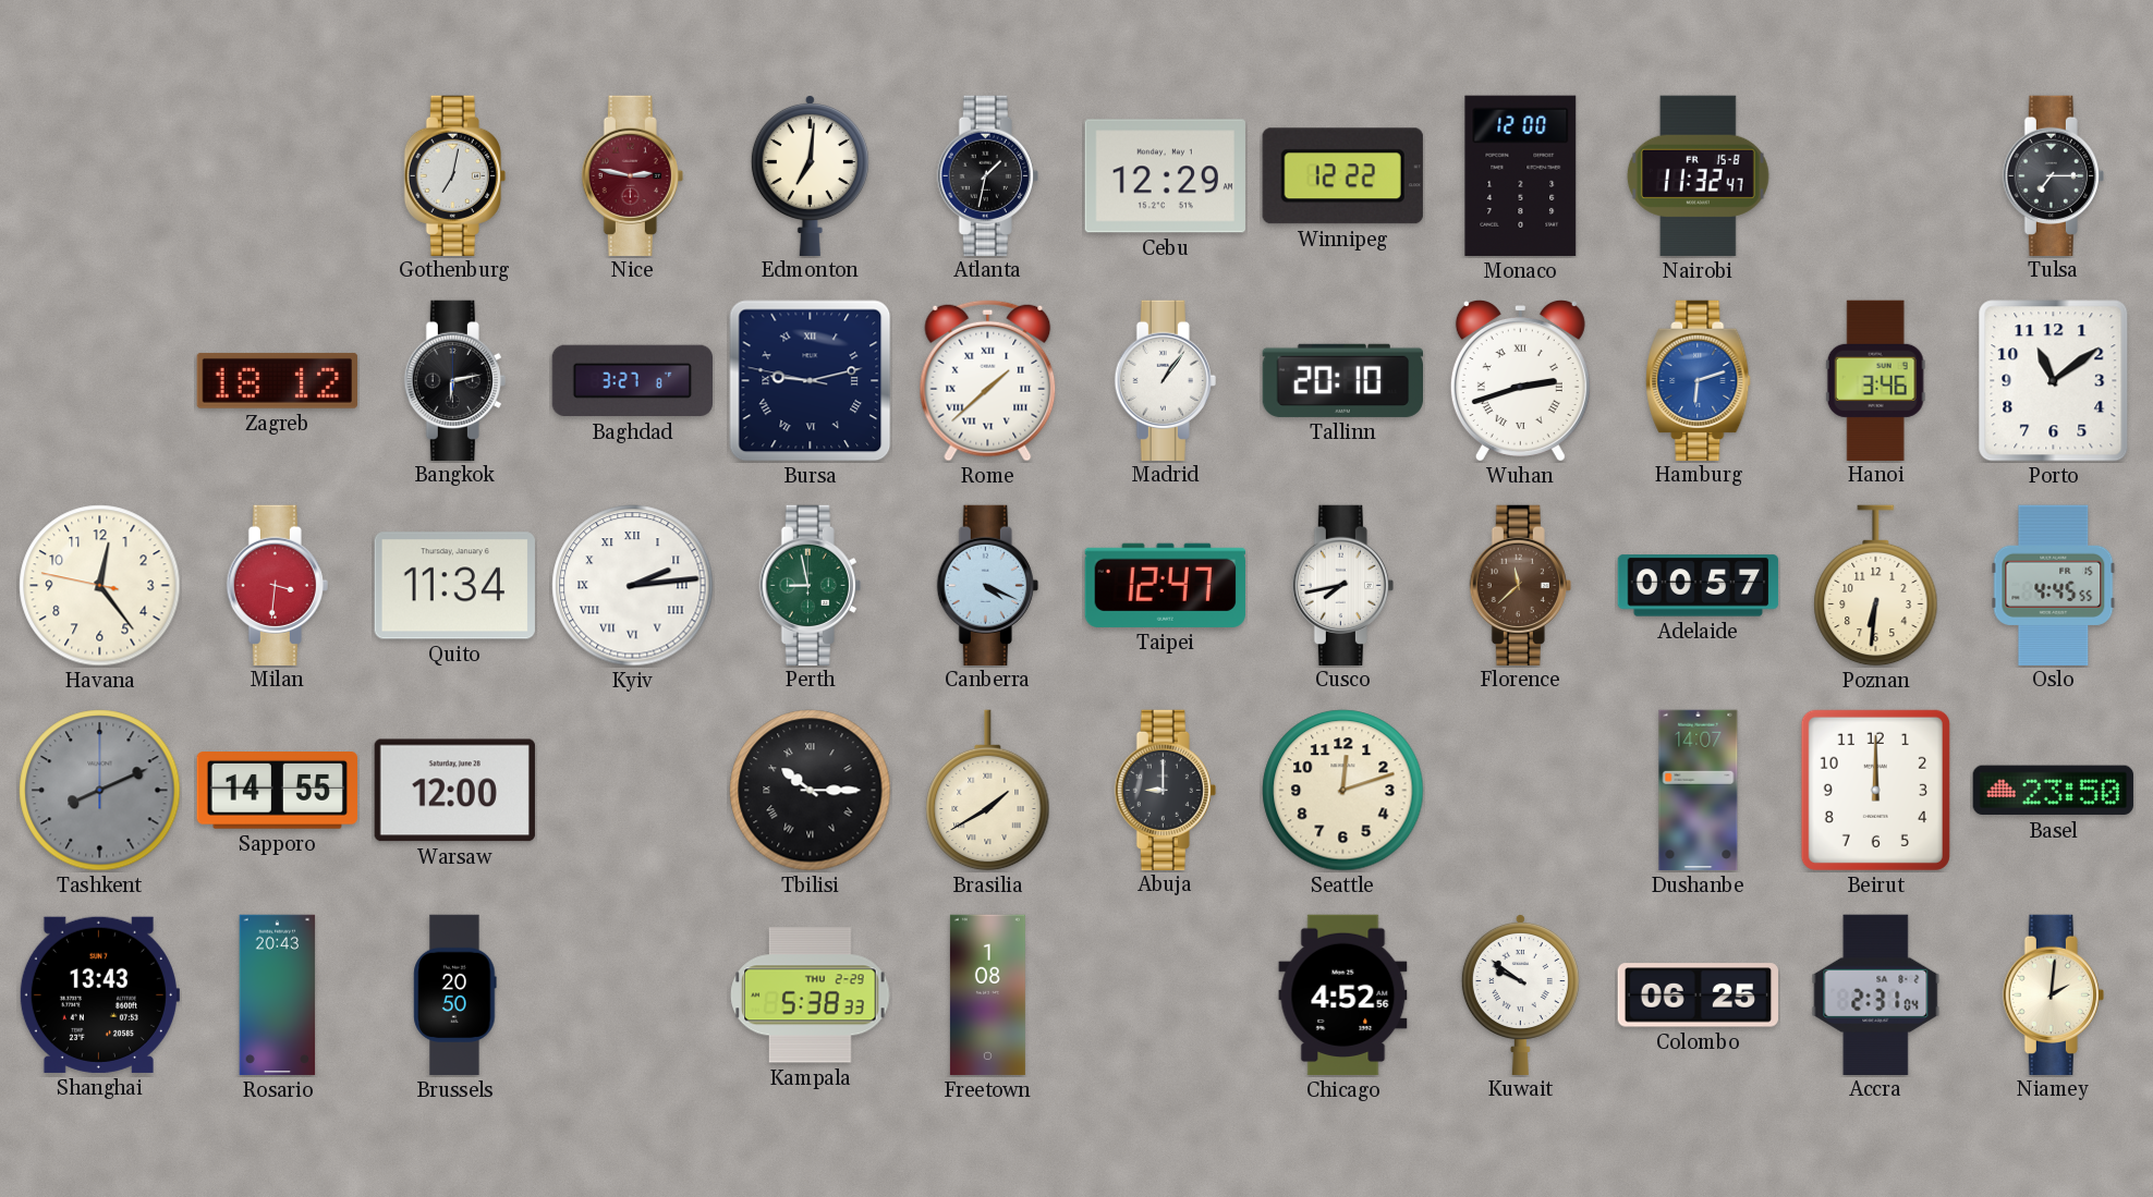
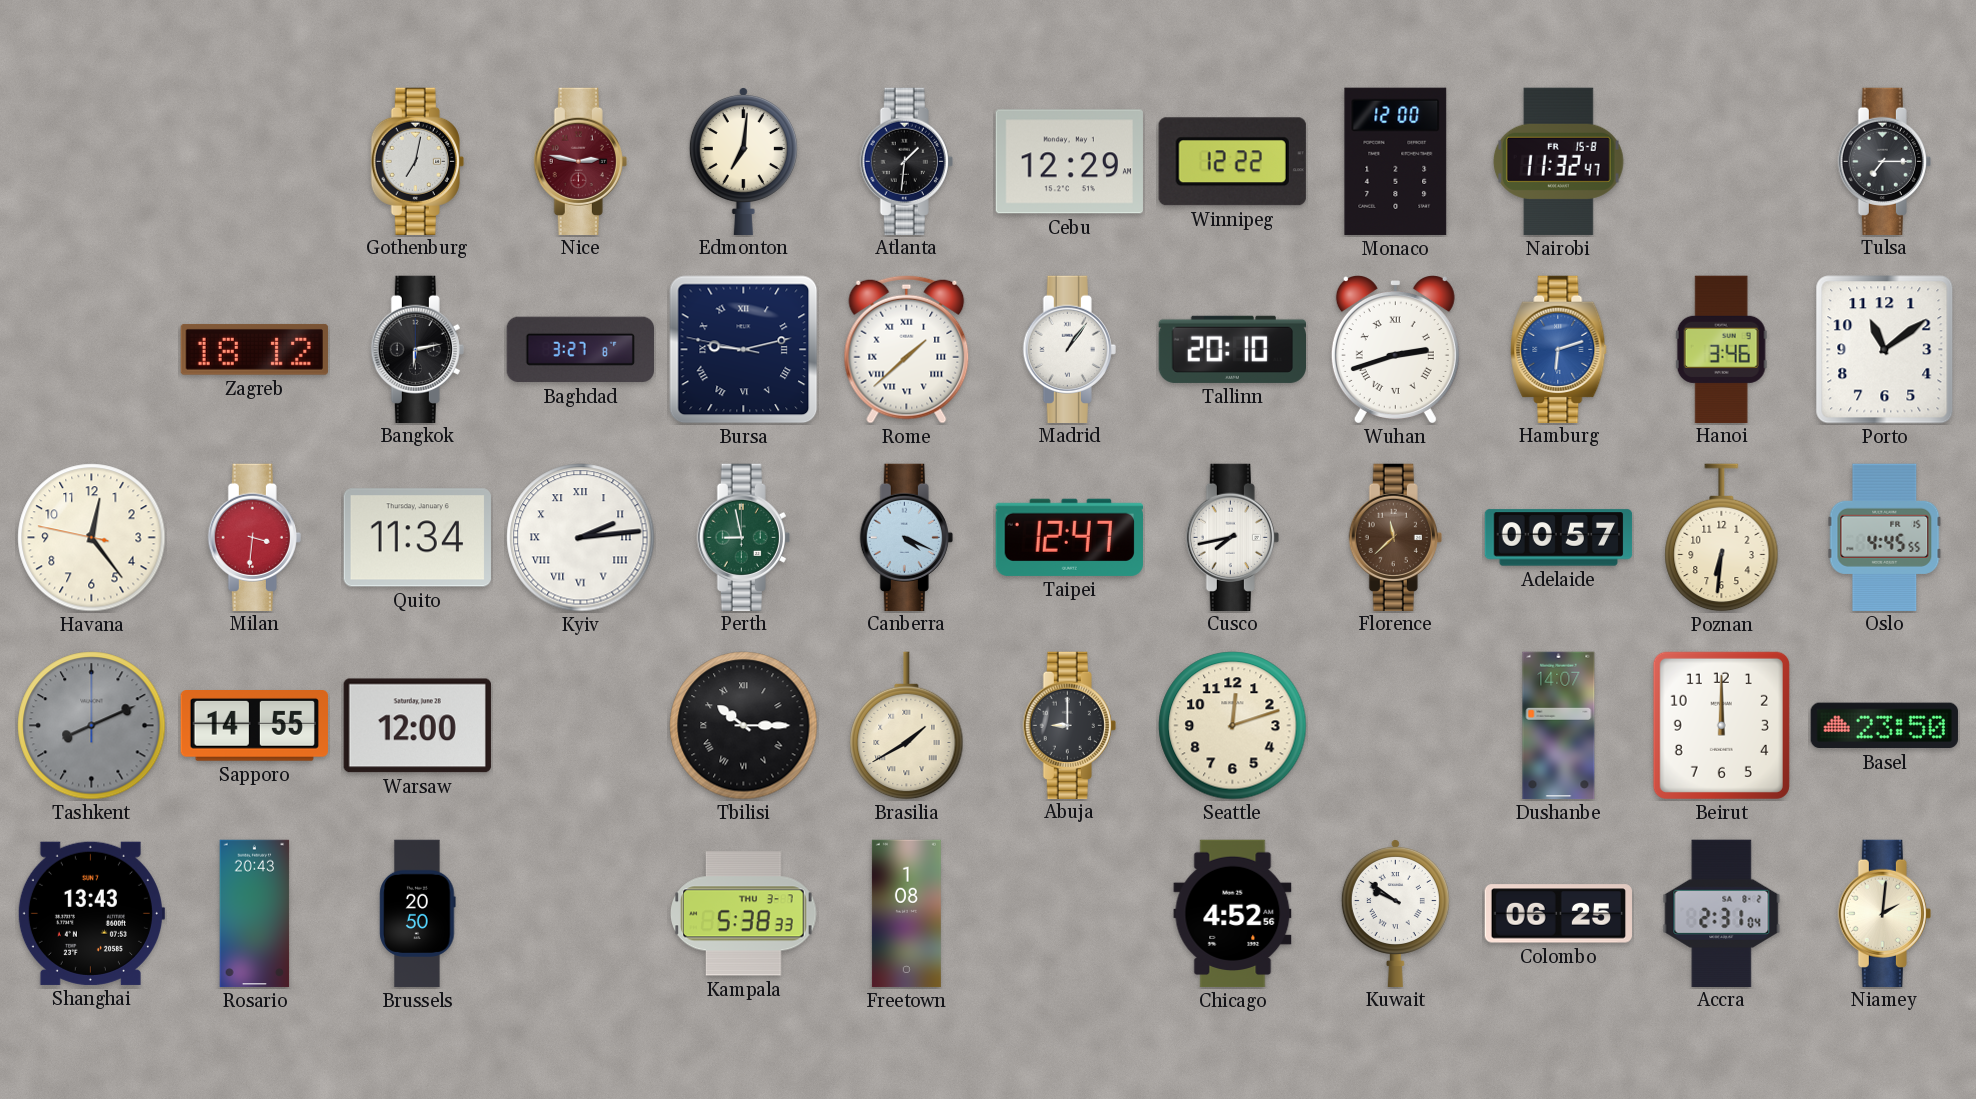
Atlanta: 1:32 -> 1:31 (906, 161)
Kampala date: THU 2-29 -> THU 3-7 (744, 914)
